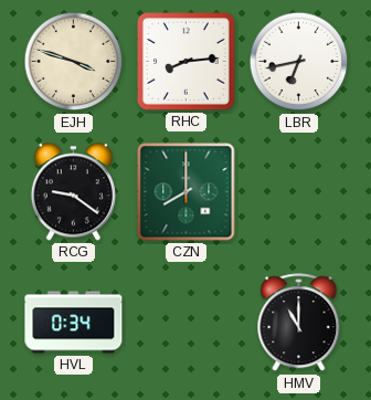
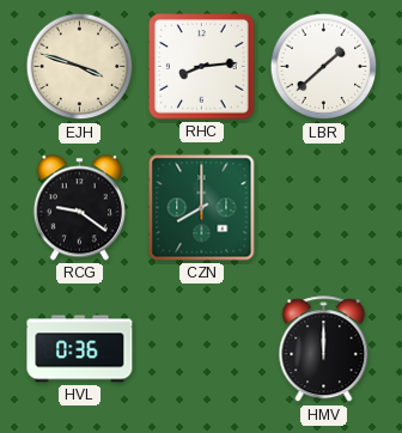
LBR: 6:43 -> 1:38 (324, 67)
HVL: 0:34 -> 0:36 (80, 349)
HMV: 11:00 -> 12:00 (324, 349)
